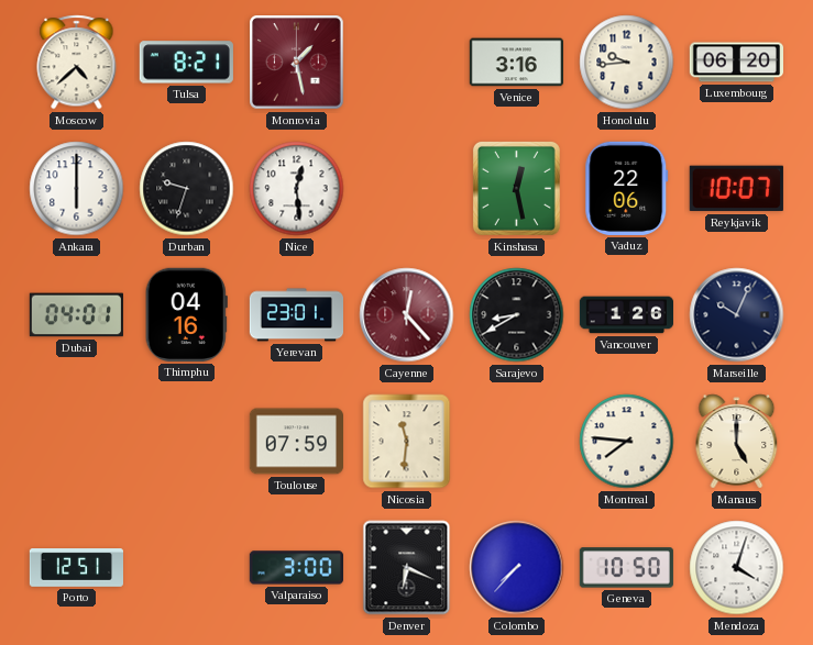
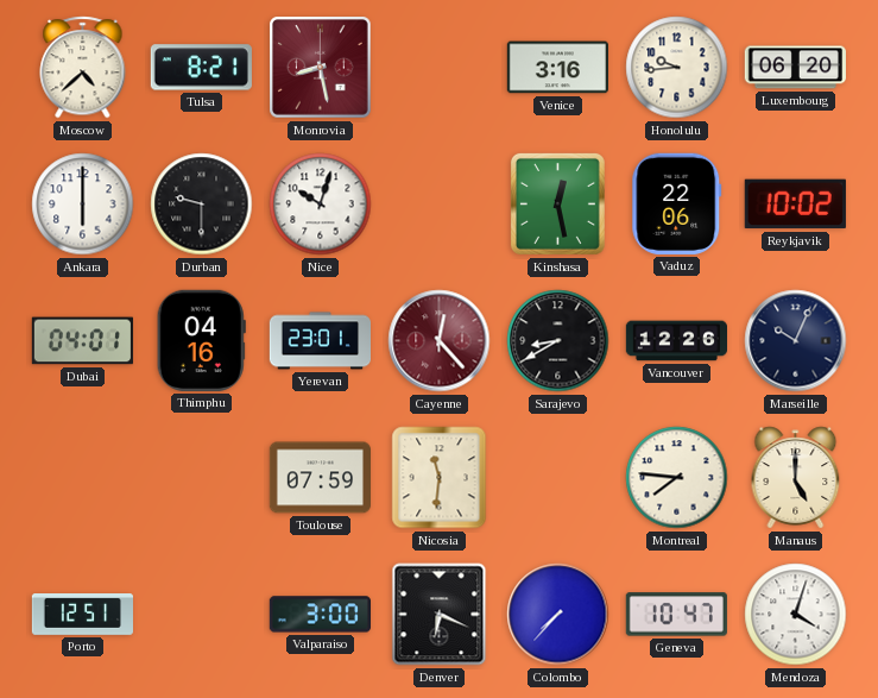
Monrovia: 1:28 -> 8:28 (321, 68)
Durban: 9:33 -> 9:30 (202, 205)
Nice: 12:29 -> 10:03 (321, 205)
Reykjavik: 10:07 -> 10:02 (795, 205)
Vancouver: 1:26 -> 12:26 (677, 341)
Geneva: 10:50 -> 10:47 (676, 615)
